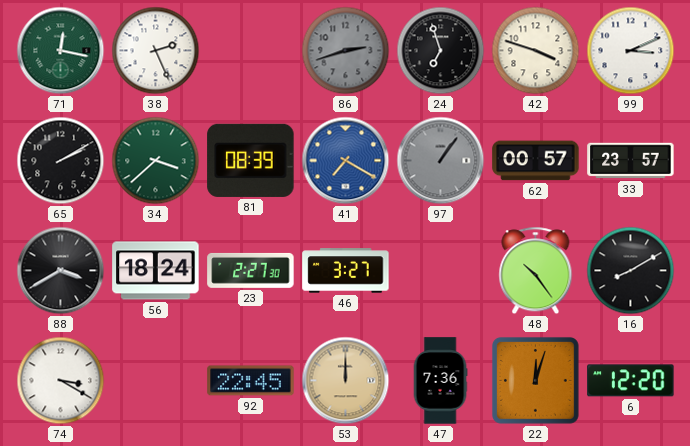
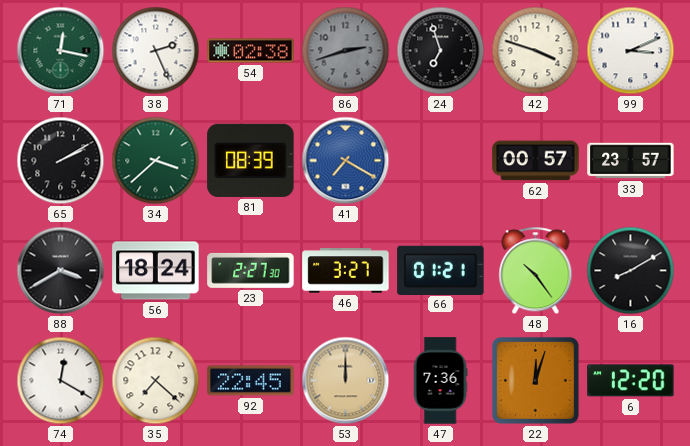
54: none -> 02:38 (251, 51)
97: 1:06 -> none (441, 161)
66: none -> 01:21 (441, 270)
74: 3:20 -> 12:20 (61, 381)
35: none -> 7:22 (156, 381)
